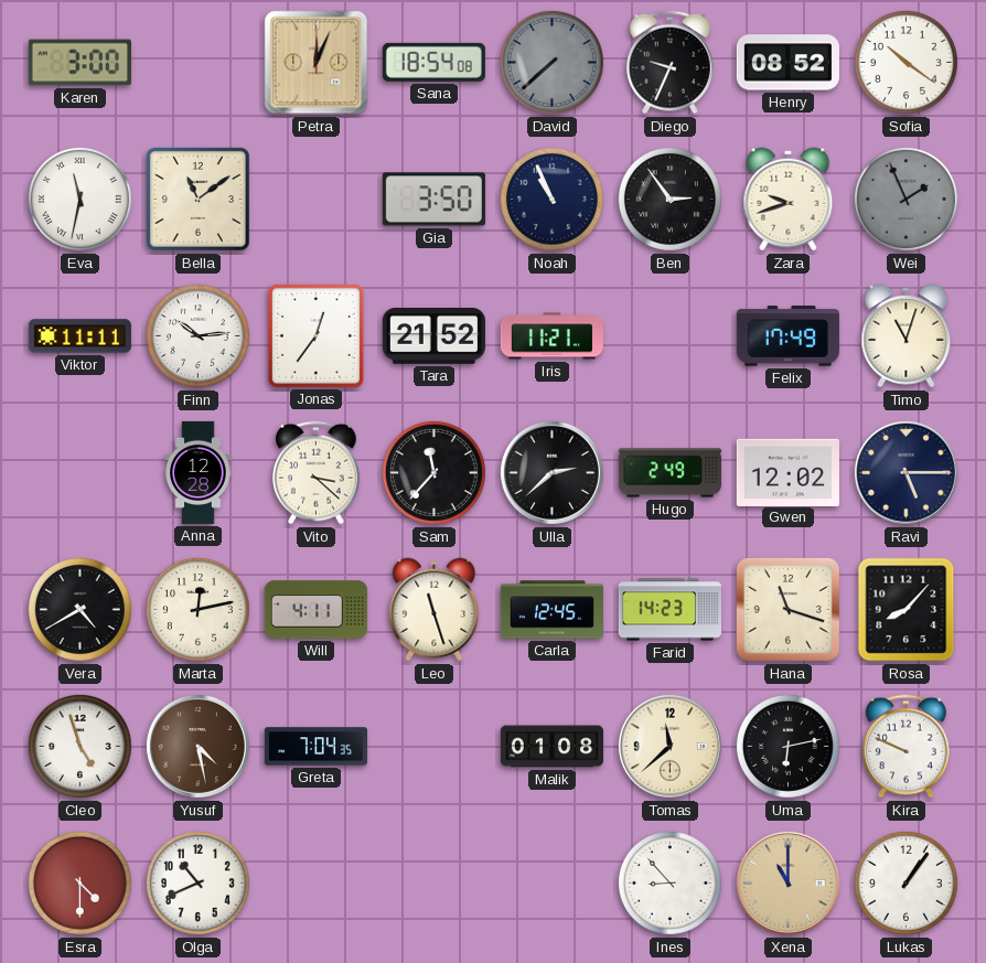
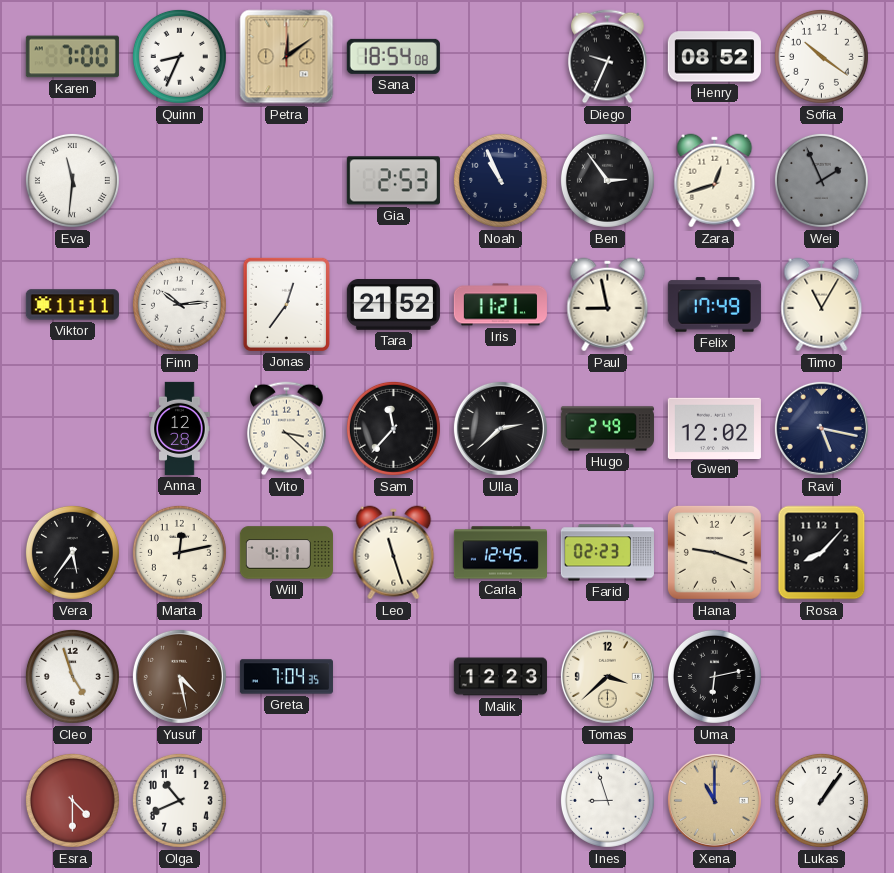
Karen: 3:00 -> 7:00 (72, 57)
Quinn: none -> 8:34 (179, 56)
Petra: 12:04 -> 12:09 (287, 57)
David: 7:38 -> none (551, 62)
Eva: 11:32 -> 11:31 (72, 180)
Bella: 11:09 -> none (197, 199)
Gia: 3:50 -> 2:53 (393, 181)
Zara: 9:42 -> 12:42 (715, 181)
Paul: none -> 8:58 (608, 305)
Timo: 11:03 -> 11:05 (822, 305)
Ravi: 5:15 -> 5:17 (821, 428)
Vera: 4:40 -> 5:36 (72, 552)
Farid: 14:23 -> 02:23 (607, 553)
Hana: 11:18 -> 9:18 (714, 552)
Malik: 01:08 -> 12:23 (500, 677)
Tomas: 11:38 -> 3:38 (607, 676)
Kira: 9:49 -> none (907, 747)
Ines: 8:53 -> 8:57 (607, 800)
